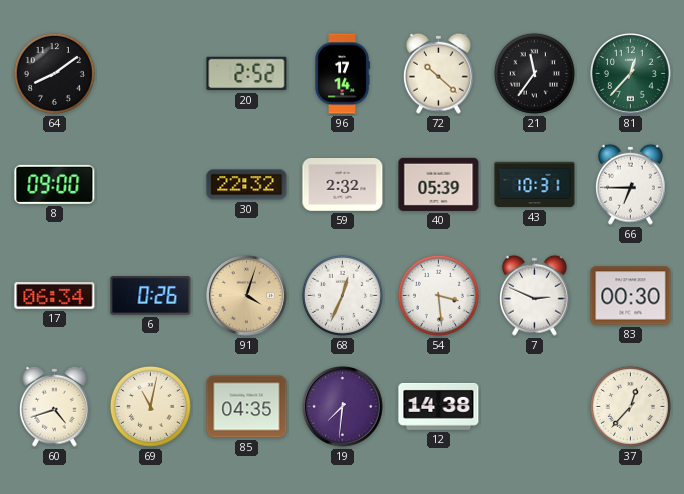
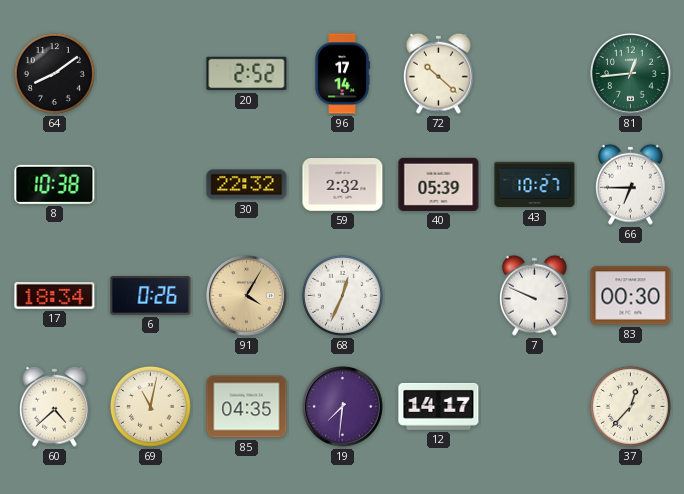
21: 11:36 -> none (534, 73)
81: 12:37 -> 12:44 (631, 74)
8: 09:00 -> 10:38 (55, 184)
43: 10:31 -> 10:27 (535, 185)
17: 06:34 -> 18:34 (55, 296)
91: 4:03 -> 4:05 (247, 296)
54: 3:29 -> none (438, 295)
7: 2:49 -> 9:49 (534, 295)
60: 4:42 -> 4:38 (54, 406)
12: 14:38 -> 14:17 (439, 406)
